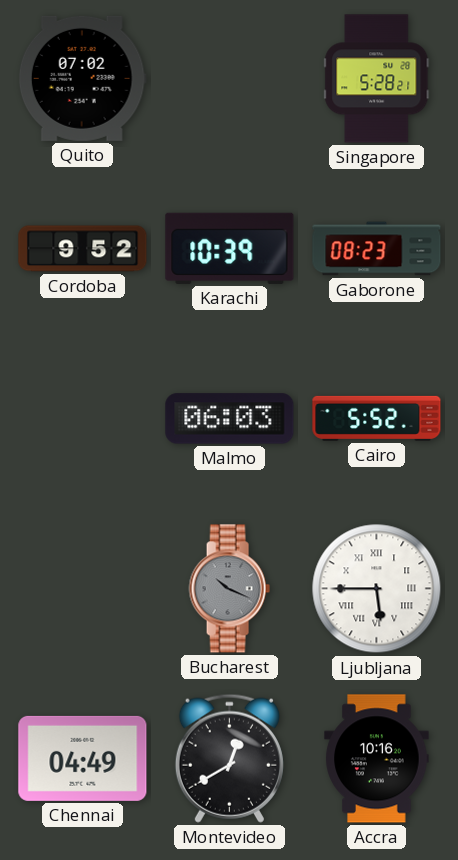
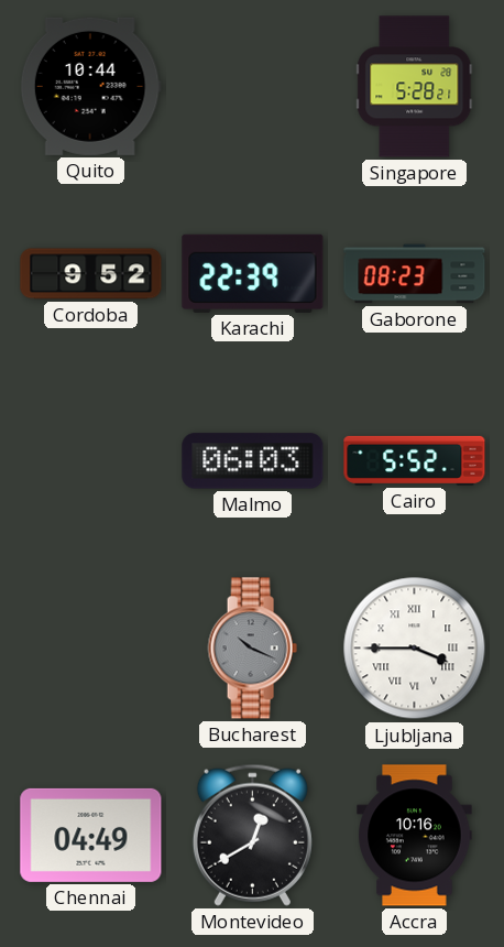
Quito: 07:02 -> 10:44 (90, 86)
Karachi: 10:39 -> 22:39 (253, 273)
Ljubljana: 5:45 -> 3:45 (415, 649)
